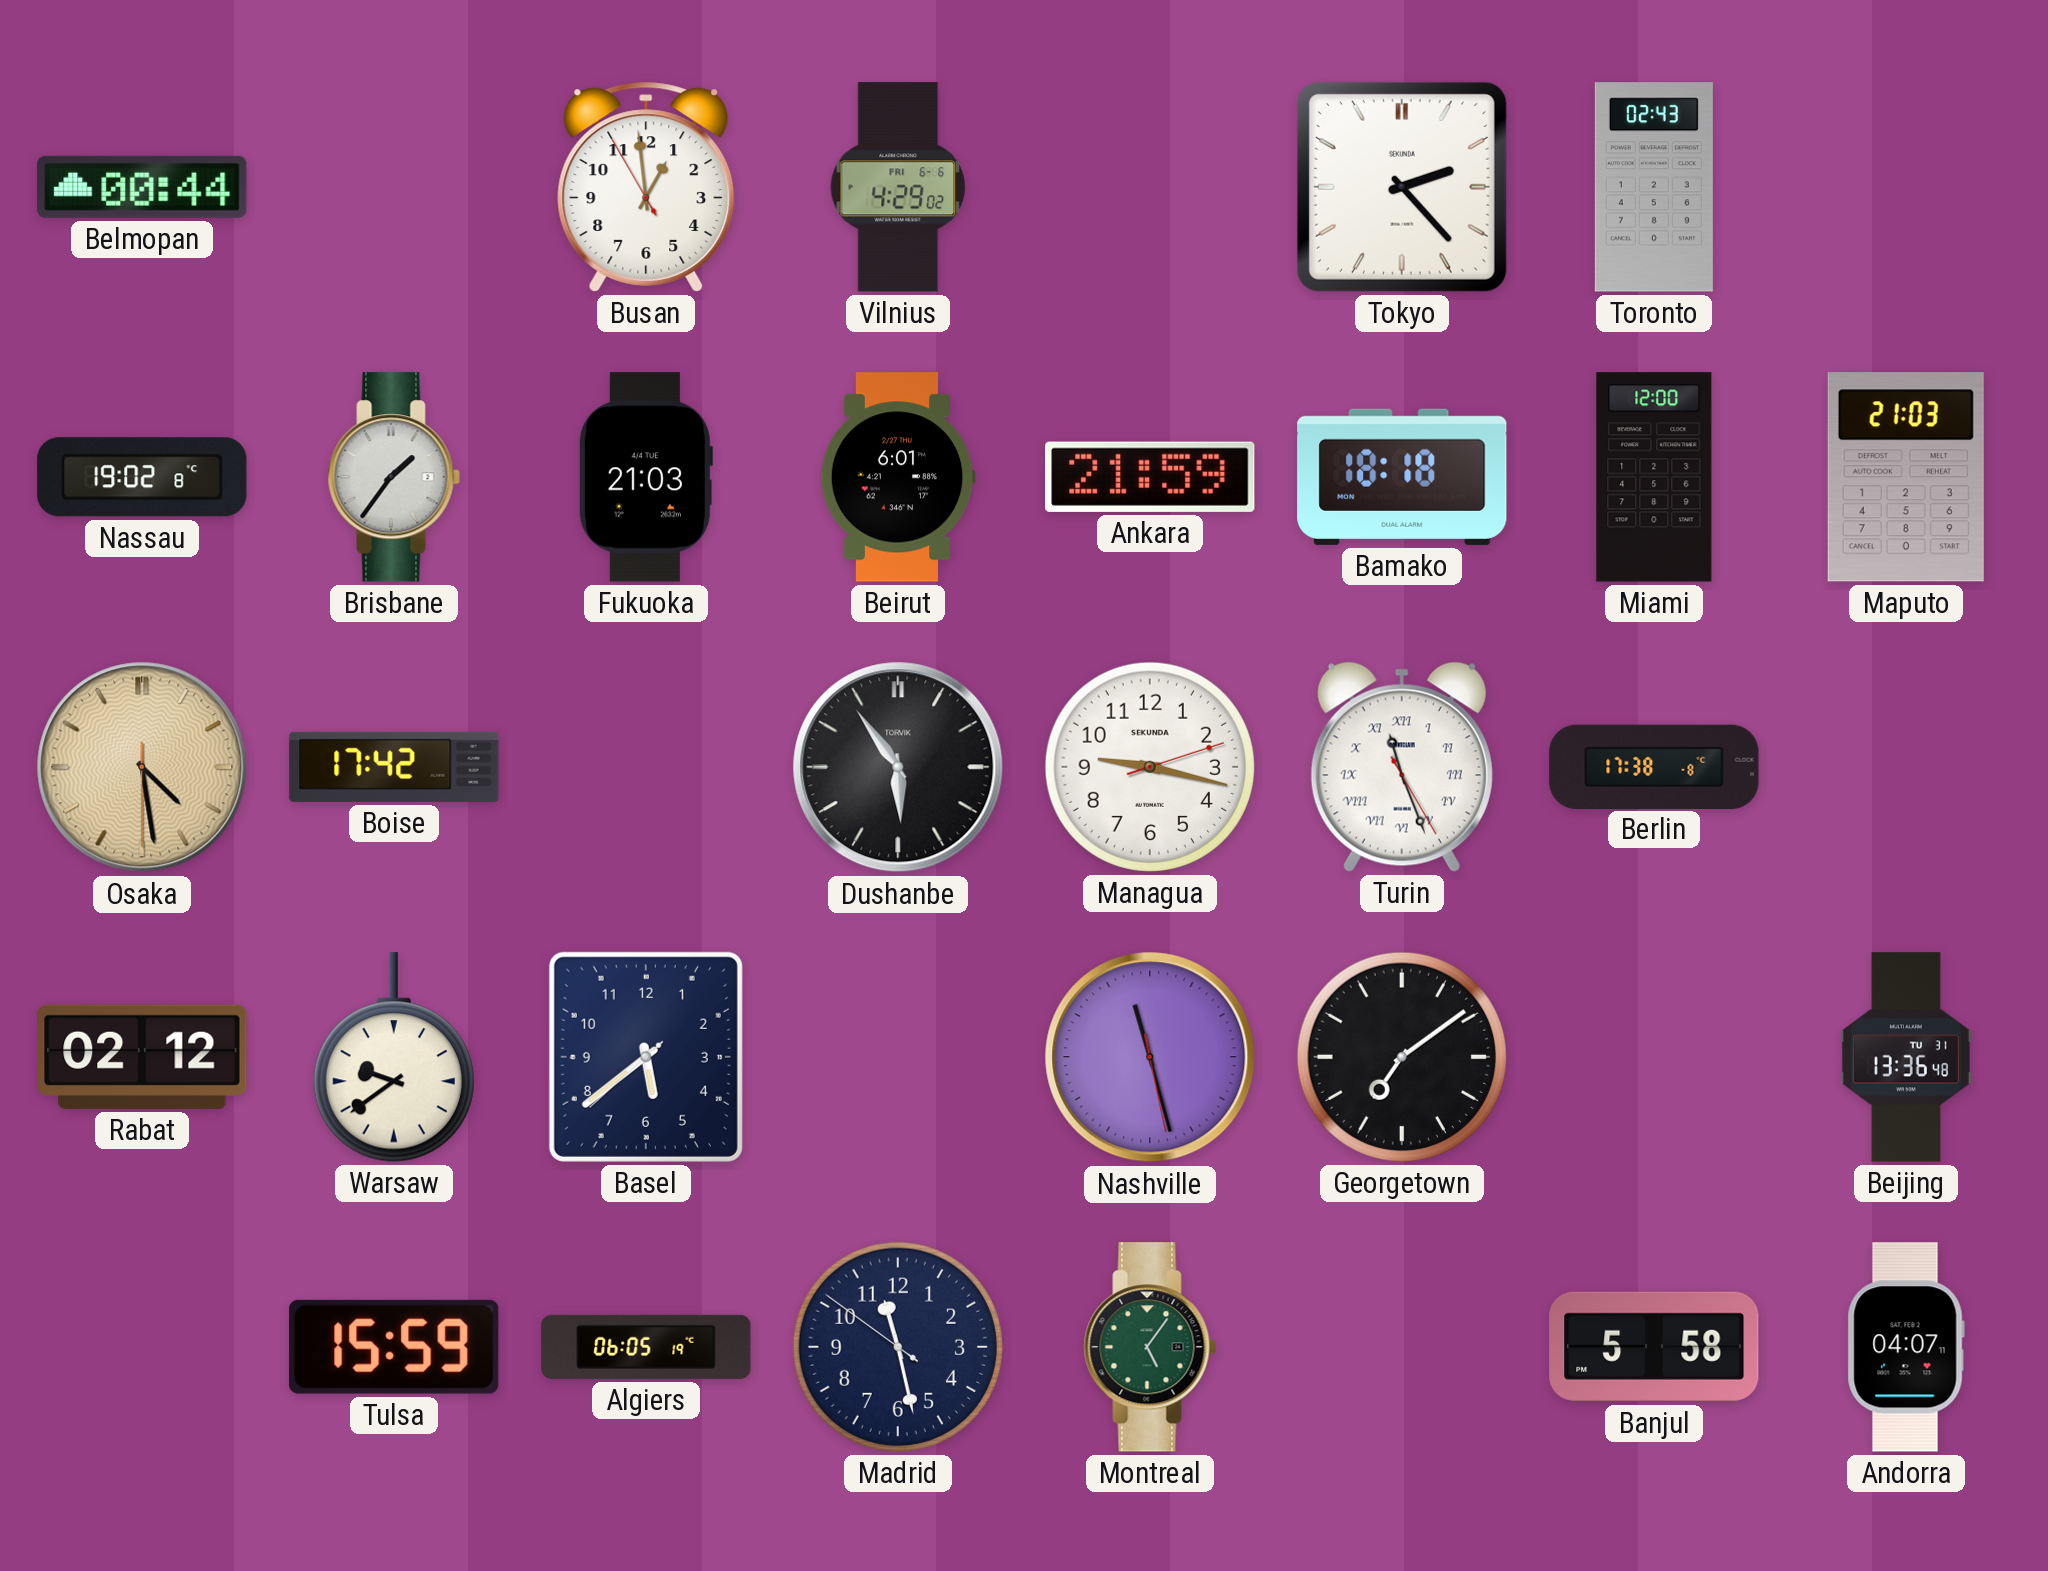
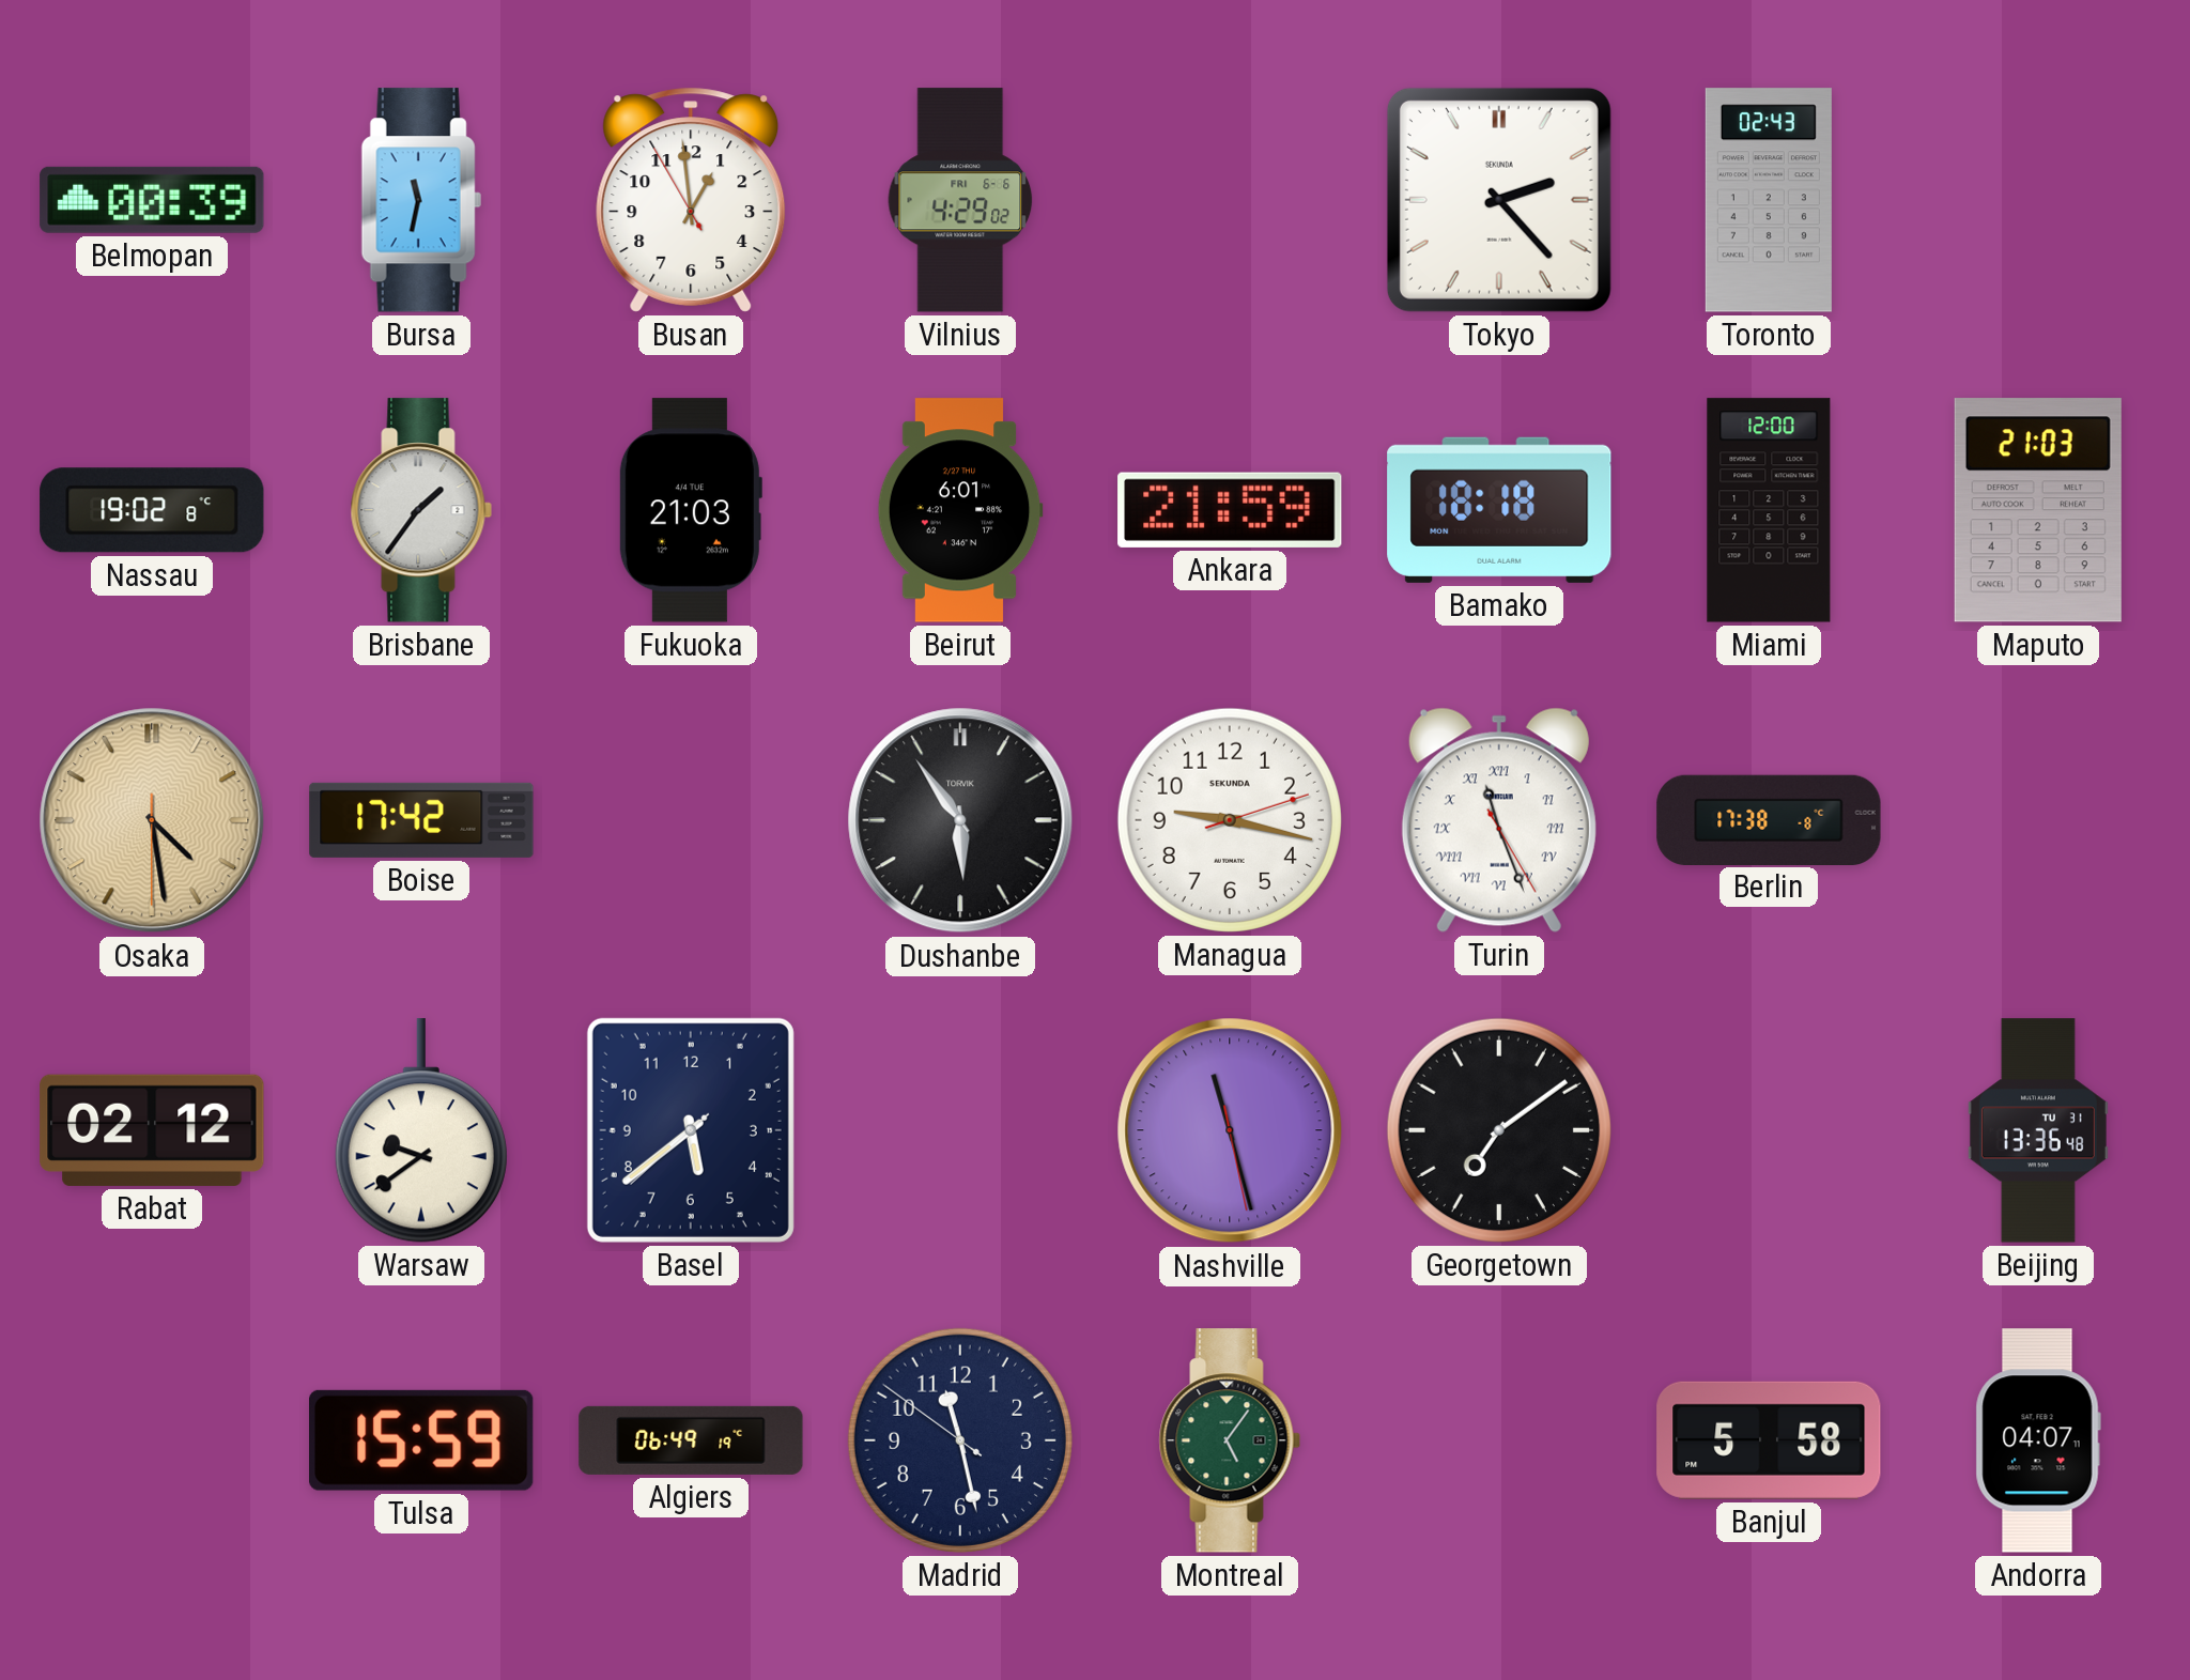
Belmopan: 00:44 -> 00:39 (152, 200)
Bursa: none -> 11:32 (421, 200)
Algiers: 06:05 -> 06:49 (691, 1440)
